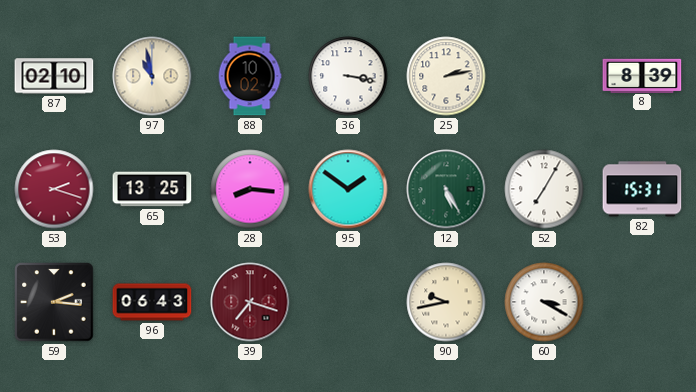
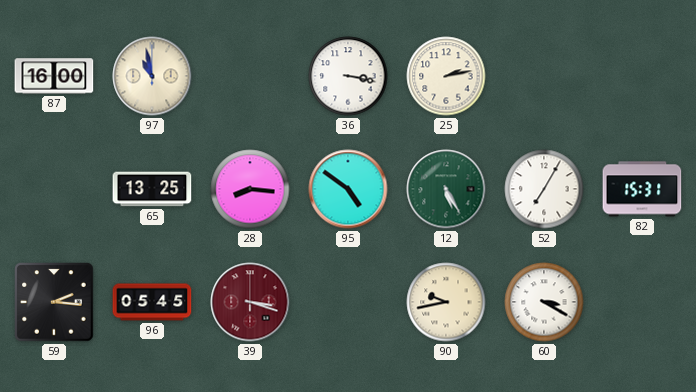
87: 02:10 -> 16:00 (54, 76)
88: 10:02 -> none (250, 76)
8: 8:39 -> none (642, 75)
53: 2:18 -> none (54, 189)
95: 1:51 -> 4:51 (348, 189)
96: 06:43 -> 05:45 (152, 302)
39: 7:18 -> 3:18 (250, 302)
